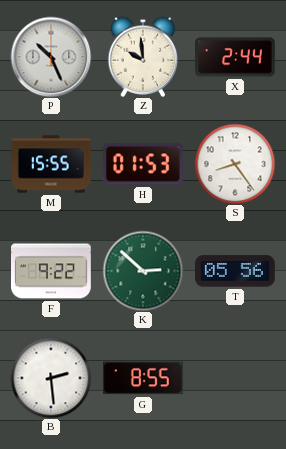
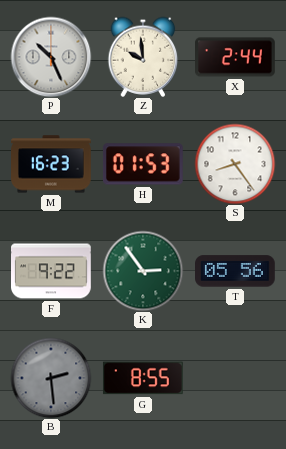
M: 15:55 -> 16:23 (52, 164)
K: 2:52 -> 2:54 (143, 271)
B dial: white -> grey (51, 378)
